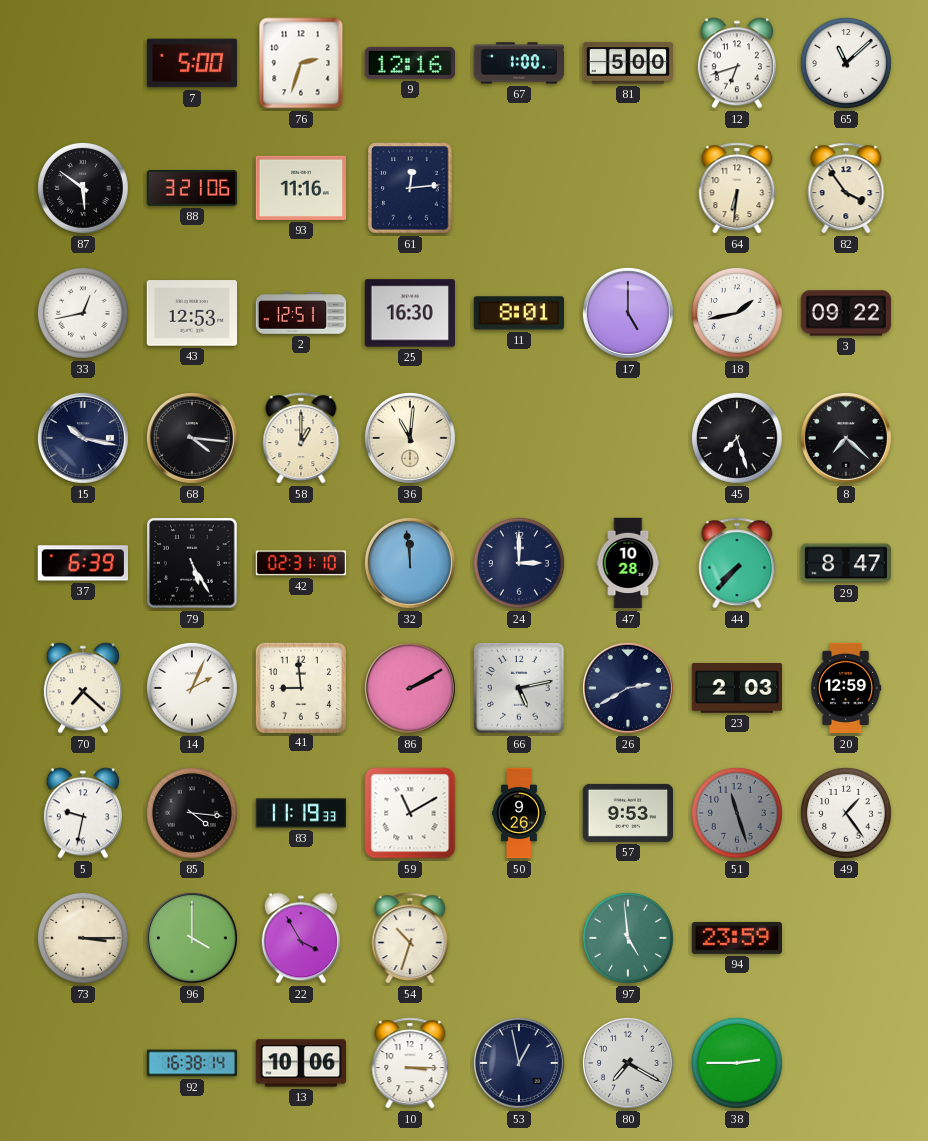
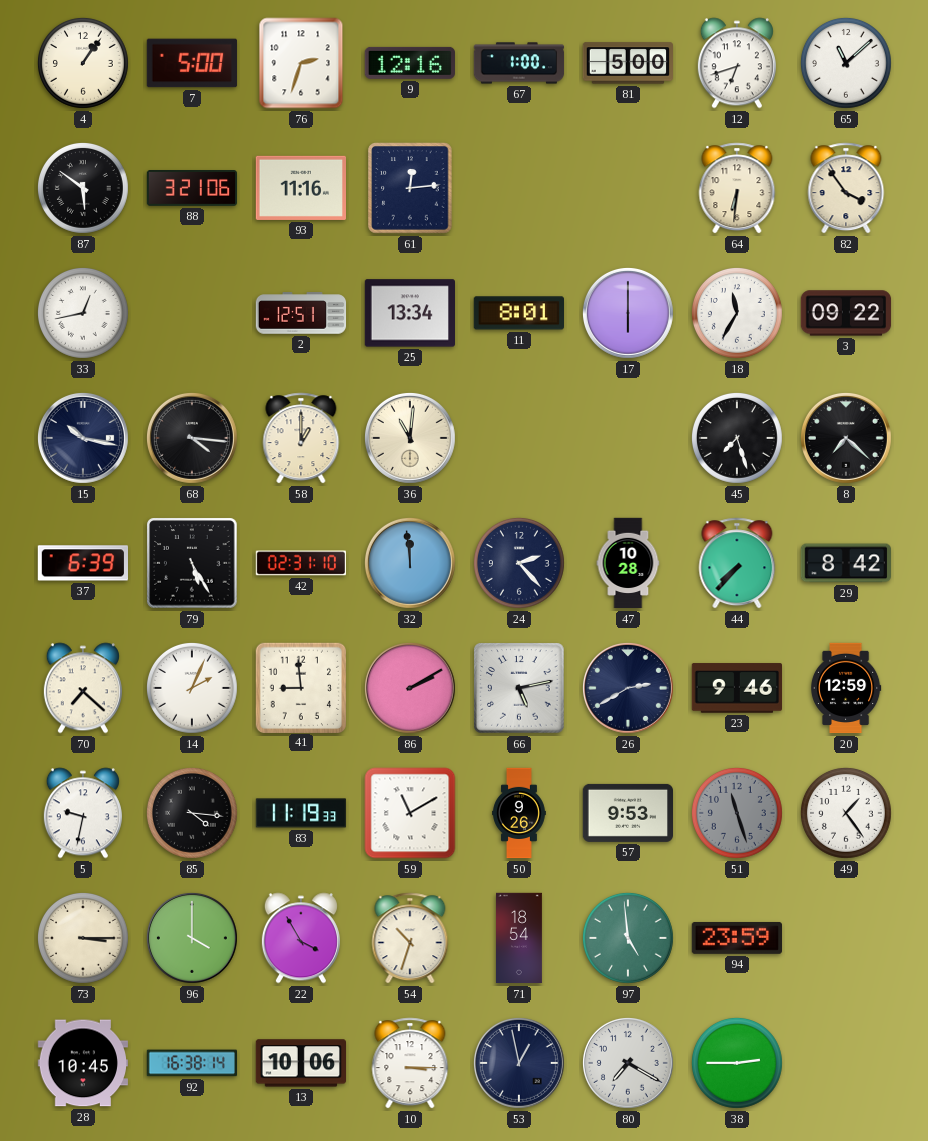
4: none -> 1:06 (83, 63)
43: 12:53 -> none (191, 313)
25: 16:30 -> 13:34 (409, 313)
17: 5:00 -> 6:00 (628, 313)
18: 1:43 -> 11:35 (737, 313)
24: 3:00 -> 2:23 (519, 563)
29: 8:47 -> 8:42 (845, 563)
23: 2:03 -> 9:46 (736, 688)
71: none -> 18:54 (519, 938)
28: none -> 10:45 (82, 1063)
